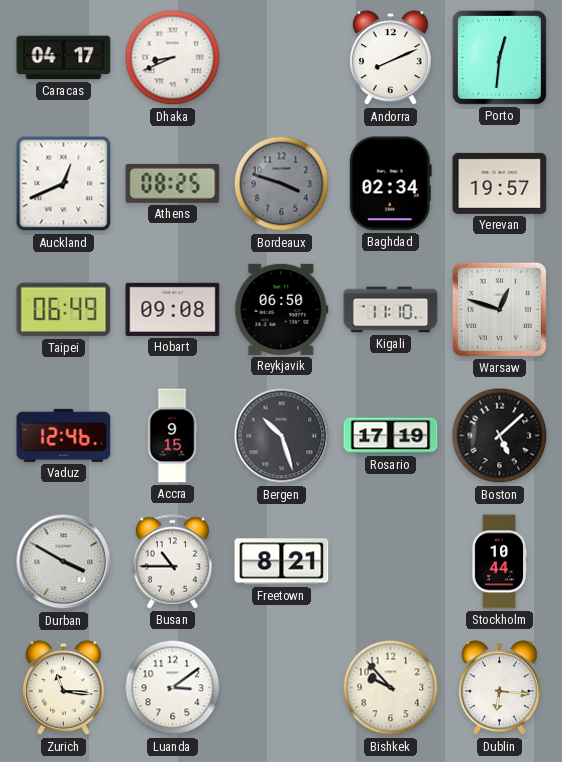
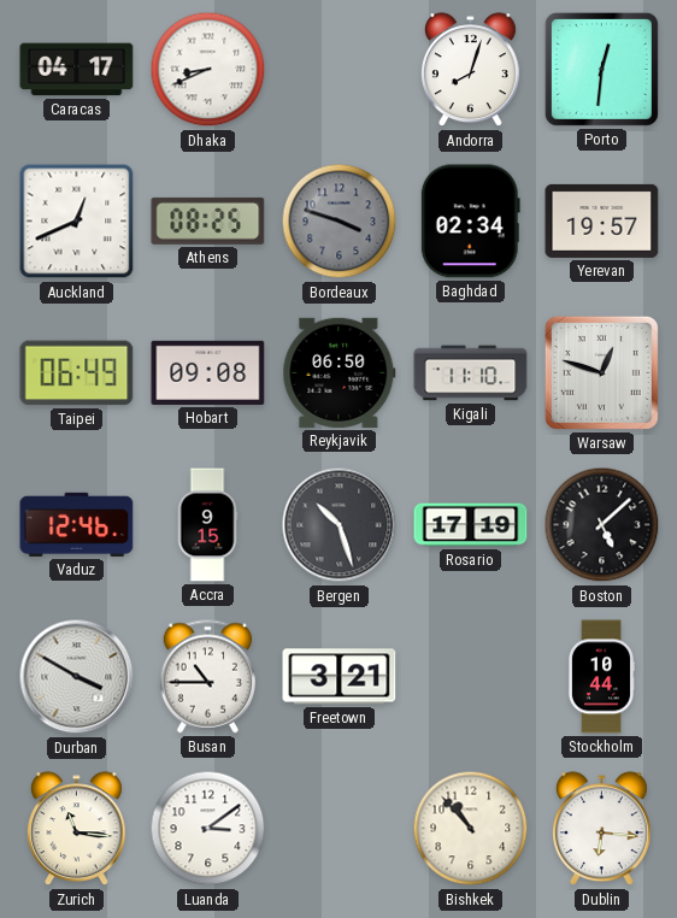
Andorra: 8:11 -> 8:03 (470, 70)
Freetown: 8:21 -> 3:21 (340, 677)
Bishkek: 9:53 -> 10:53 (471, 829)
